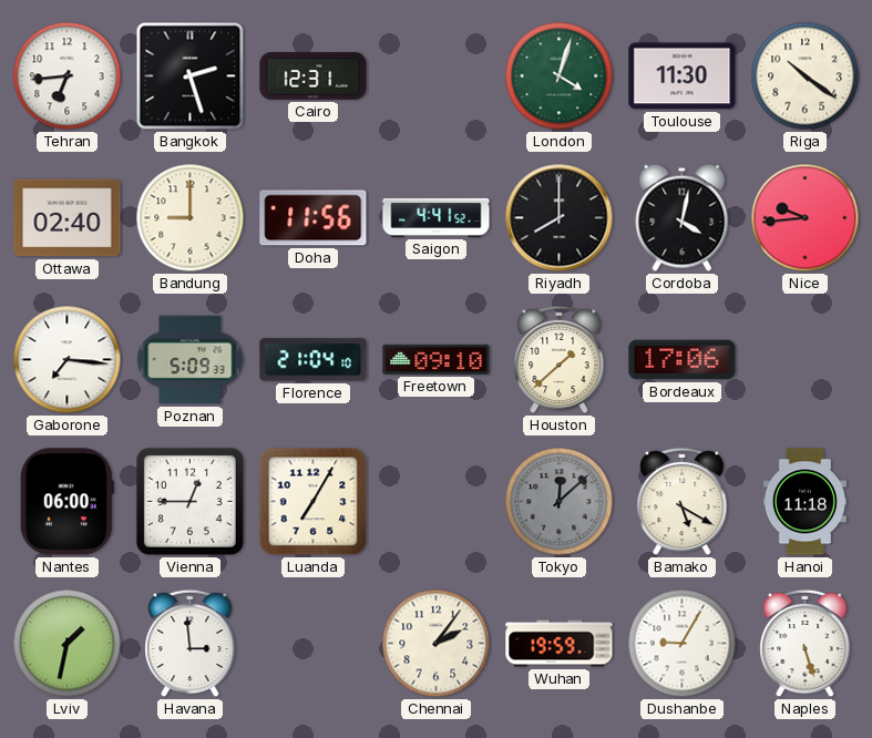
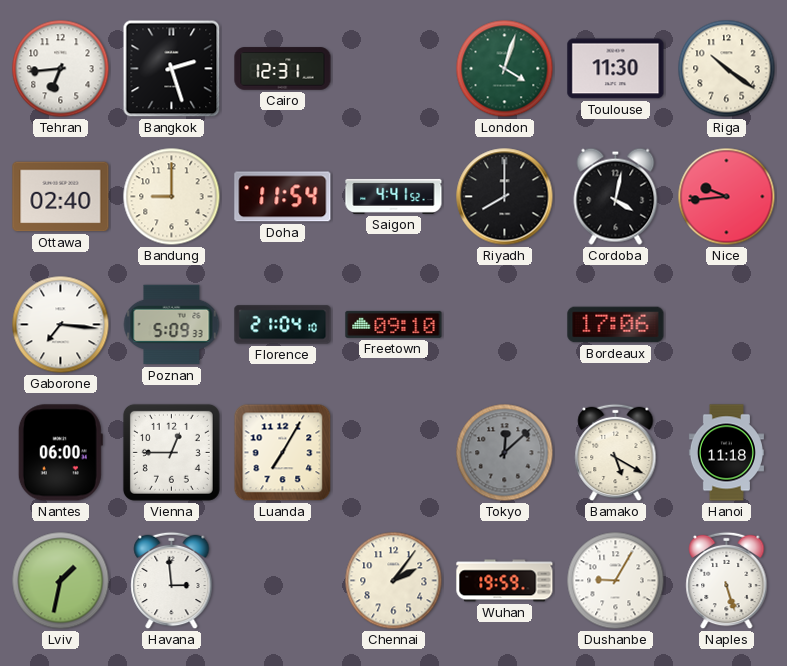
Doha: 11:56 -> 11:54 (283, 197)
Houston: 1:38 -> none (560, 360)
